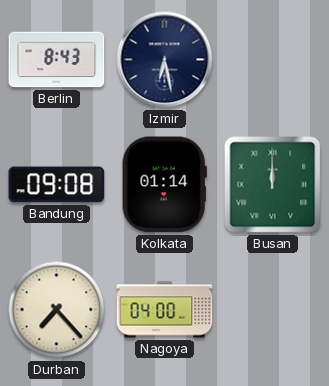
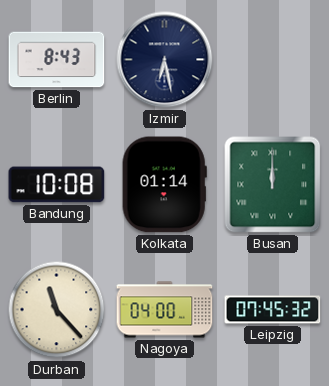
Bandung: 09:08 -> 10:08 (57, 185)
Durban: 7:23 -> 11:23 (57, 310)
Leipzig: none -> 07:45 (273, 310)
